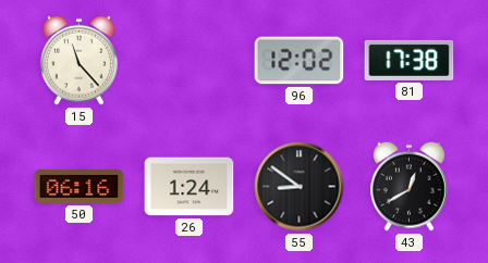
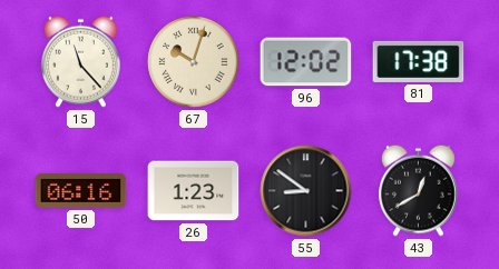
67: none -> 10:03 (194, 62)
26: 1:24 -> 1:23 (194, 191)
